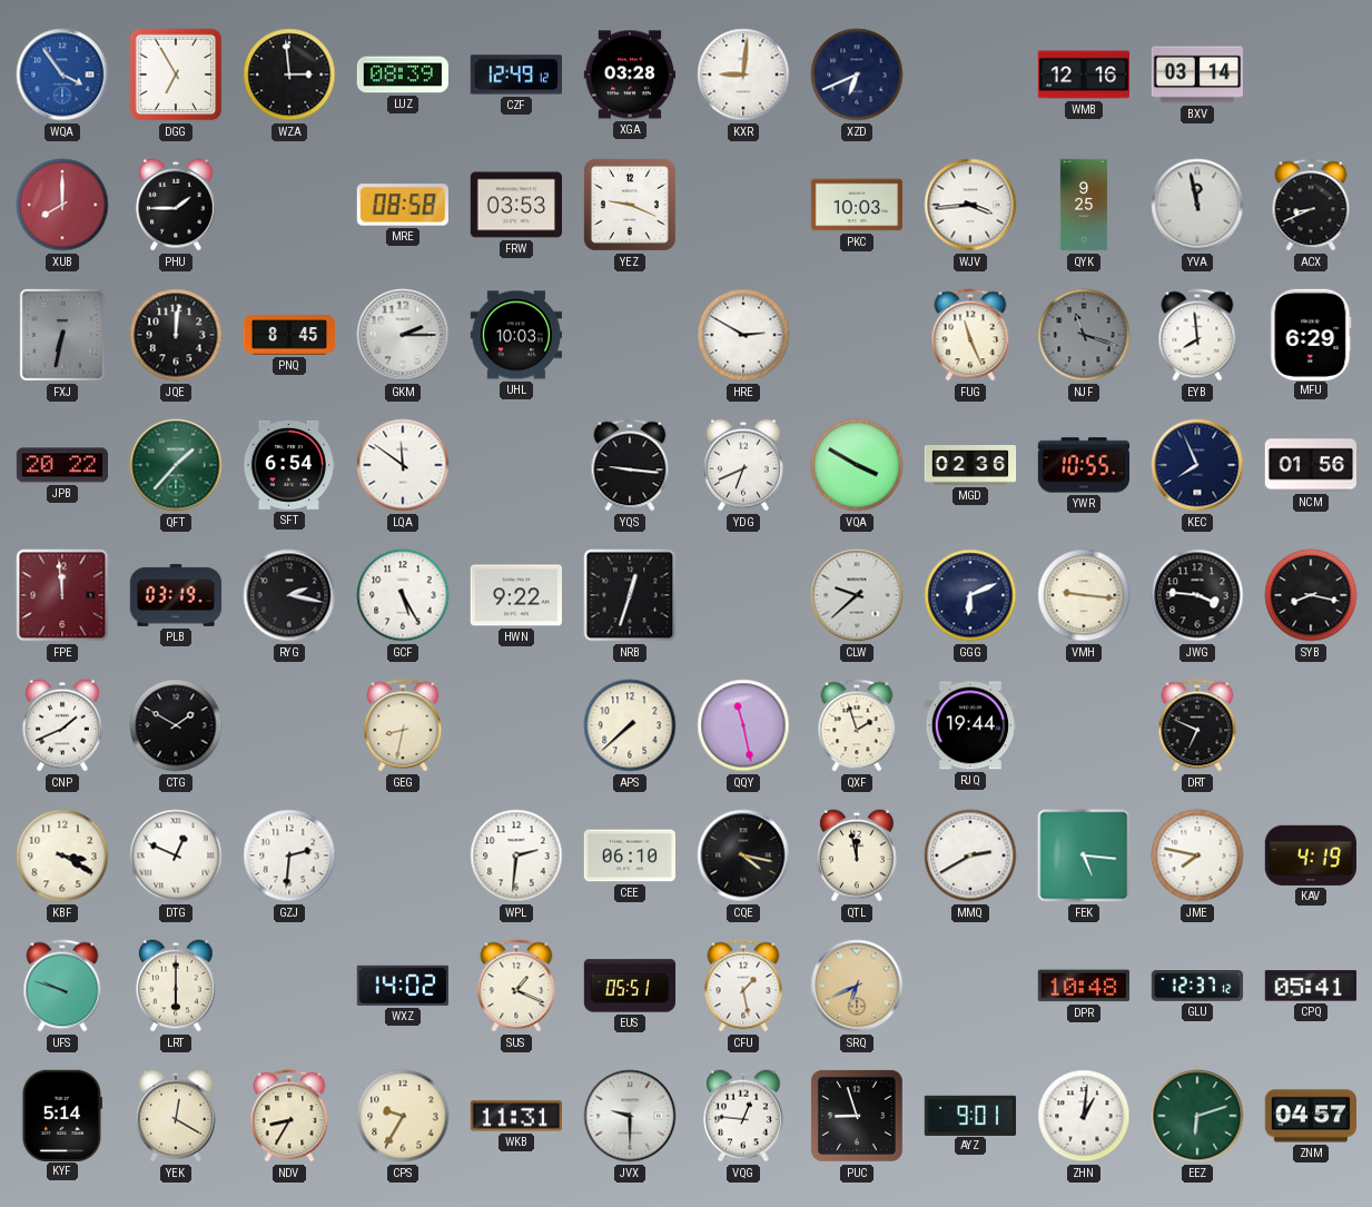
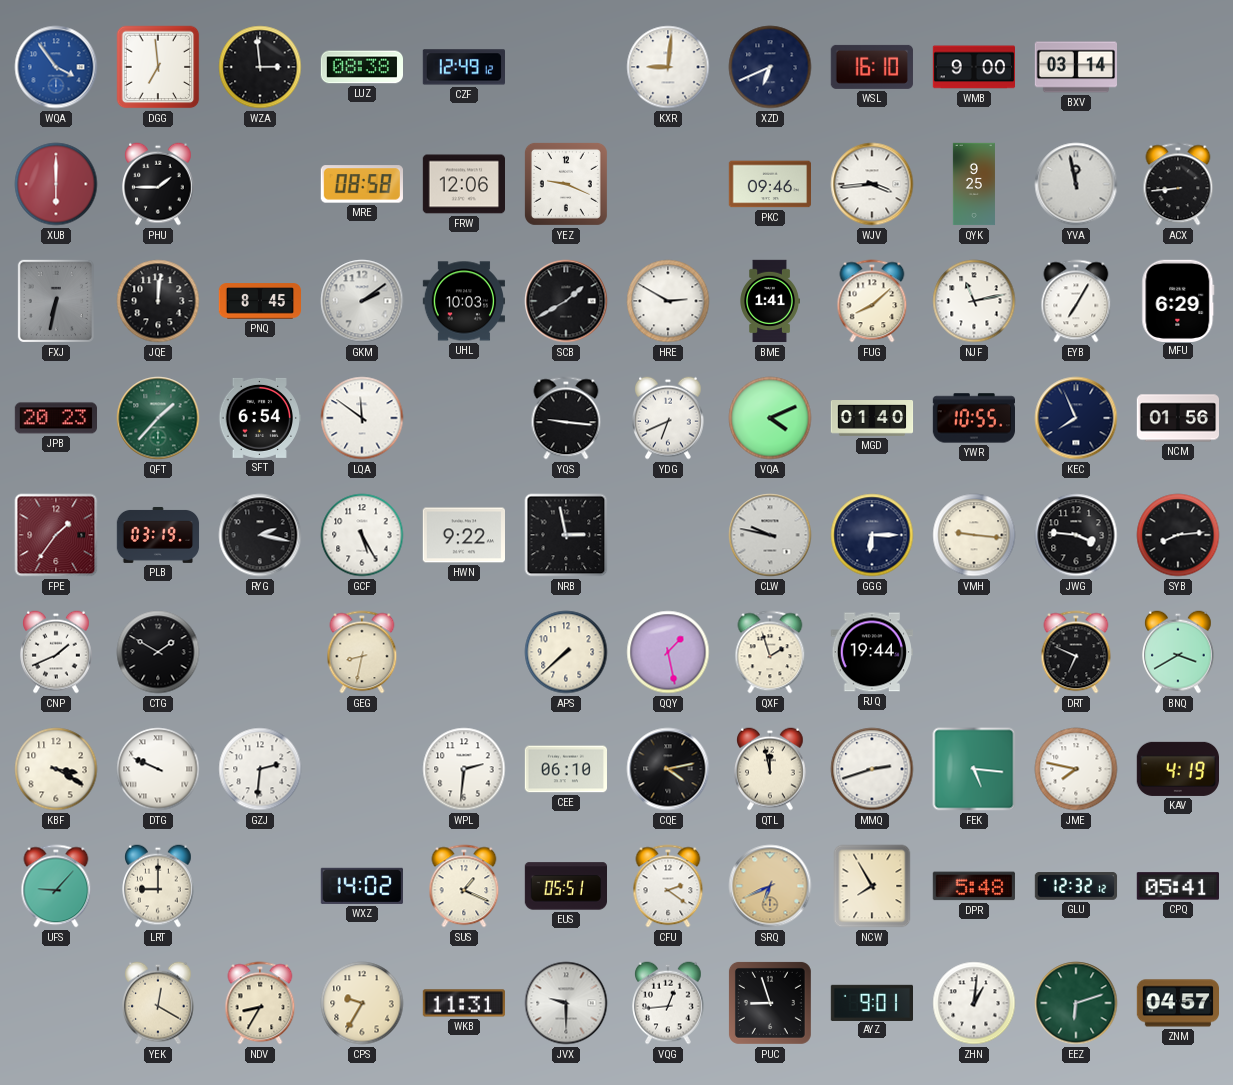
DGG: 6:55 -> 6:59 (158, 67)
LUZ: 08:39 -> 08:38 (361, 67)
XGA: 03:28 -> none (629, 75)
WSL: none -> 16:10 (871, 67)
WMB: 12:16 -> 9:00 (973, 67)
XUB: 8:00 -> 6:00 (56, 184)
FRW: 03:53 -> 12:06 (463, 184)
PKC: 10:03 -> 09:46 (769, 184)
ACX: 8:41 -> 8:44 (1178, 184)
GKM: 2:15 -> 2:09 (362, 301)
SCB: none -> 1:40 (566, 301)
BME: none -> 1:41 (770, 301)
FUG: 11:26 -> 8:08 (872, 301)
NJF: 11:18 -> 11:13 (974, 301)
NJF dial: grey -> white (974, 301)
EYB: 7:59 -> 7:05 (1076, 301)
JPB: 20:22 -> 20:23 (55, 418)
VQA: 3:50 -> 4:11 (770, 418)
MGD: 02:36 -> 01:40 (872, 419)
FPE: 11:59 -> 1:36 (56, 535)
NRB: 12:33 -> 2:58 (566, 535)
CLW: 9:38 -> 9:47 (770, 535)
GGG: 6:11 -> 6:15 (872, 535)
SYB: 8:17 -> 8:14 (1178, 535)
QQY: 11:28 -> 1:28 (668, 652)
BNQ: none -> 3:40 (1178, 652)
DTG: 12:49 -> 9:49 (158, 769)
CQE: 4:17 -> 4:13 (668, 769)
MMQ: 2:40 -> 2:42 (872, 769)
UFS: 9:48 -> 9:07 (56, 886)
LRT: 6:00 -> 9:00 (158, 886)
CFU: 1:28 -> 2:21 (668, 886)
NCW: none -> 7:55 (872, 886)
DPR: 10:48 -> 5:48 (974, 886)
GLU: 12:37 -> 12:32 (1076, 886)
KYF: 5:14 -> none (62, 1115)
VQG: 12:46 -> 12:44 (668, 1003)
